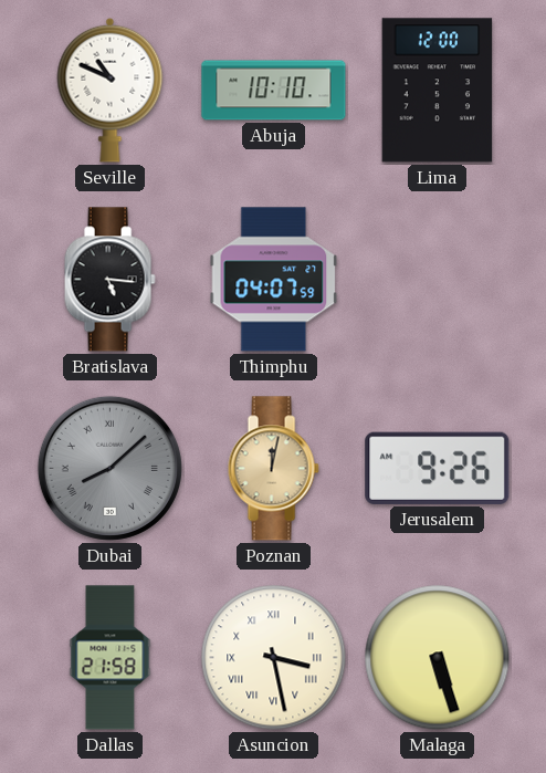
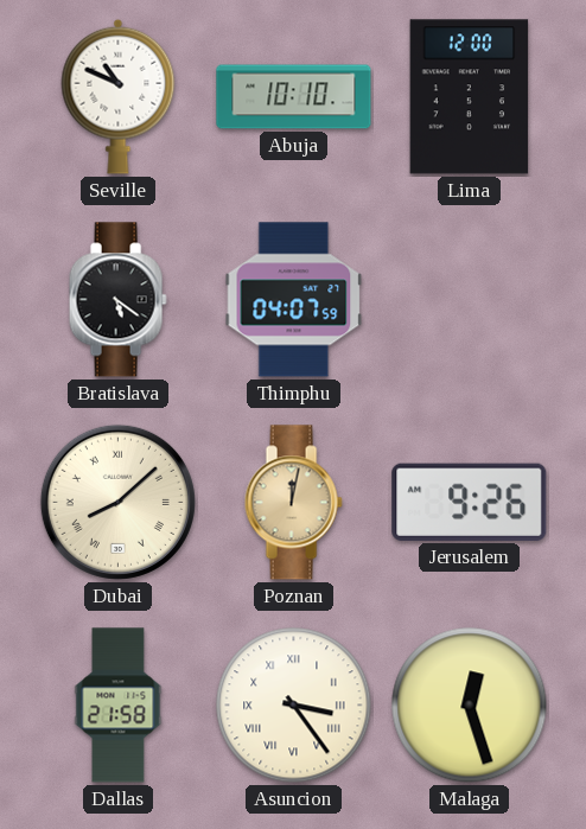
Bratislava: 5:16 -> 5:21 (117, 300)
Dubai dial: grey -> cream (117, 502)
Asuncion: 3:28 -> 3:24 (294, 706)
Malaga: 5:27 -> 12:27 (470, 706)
